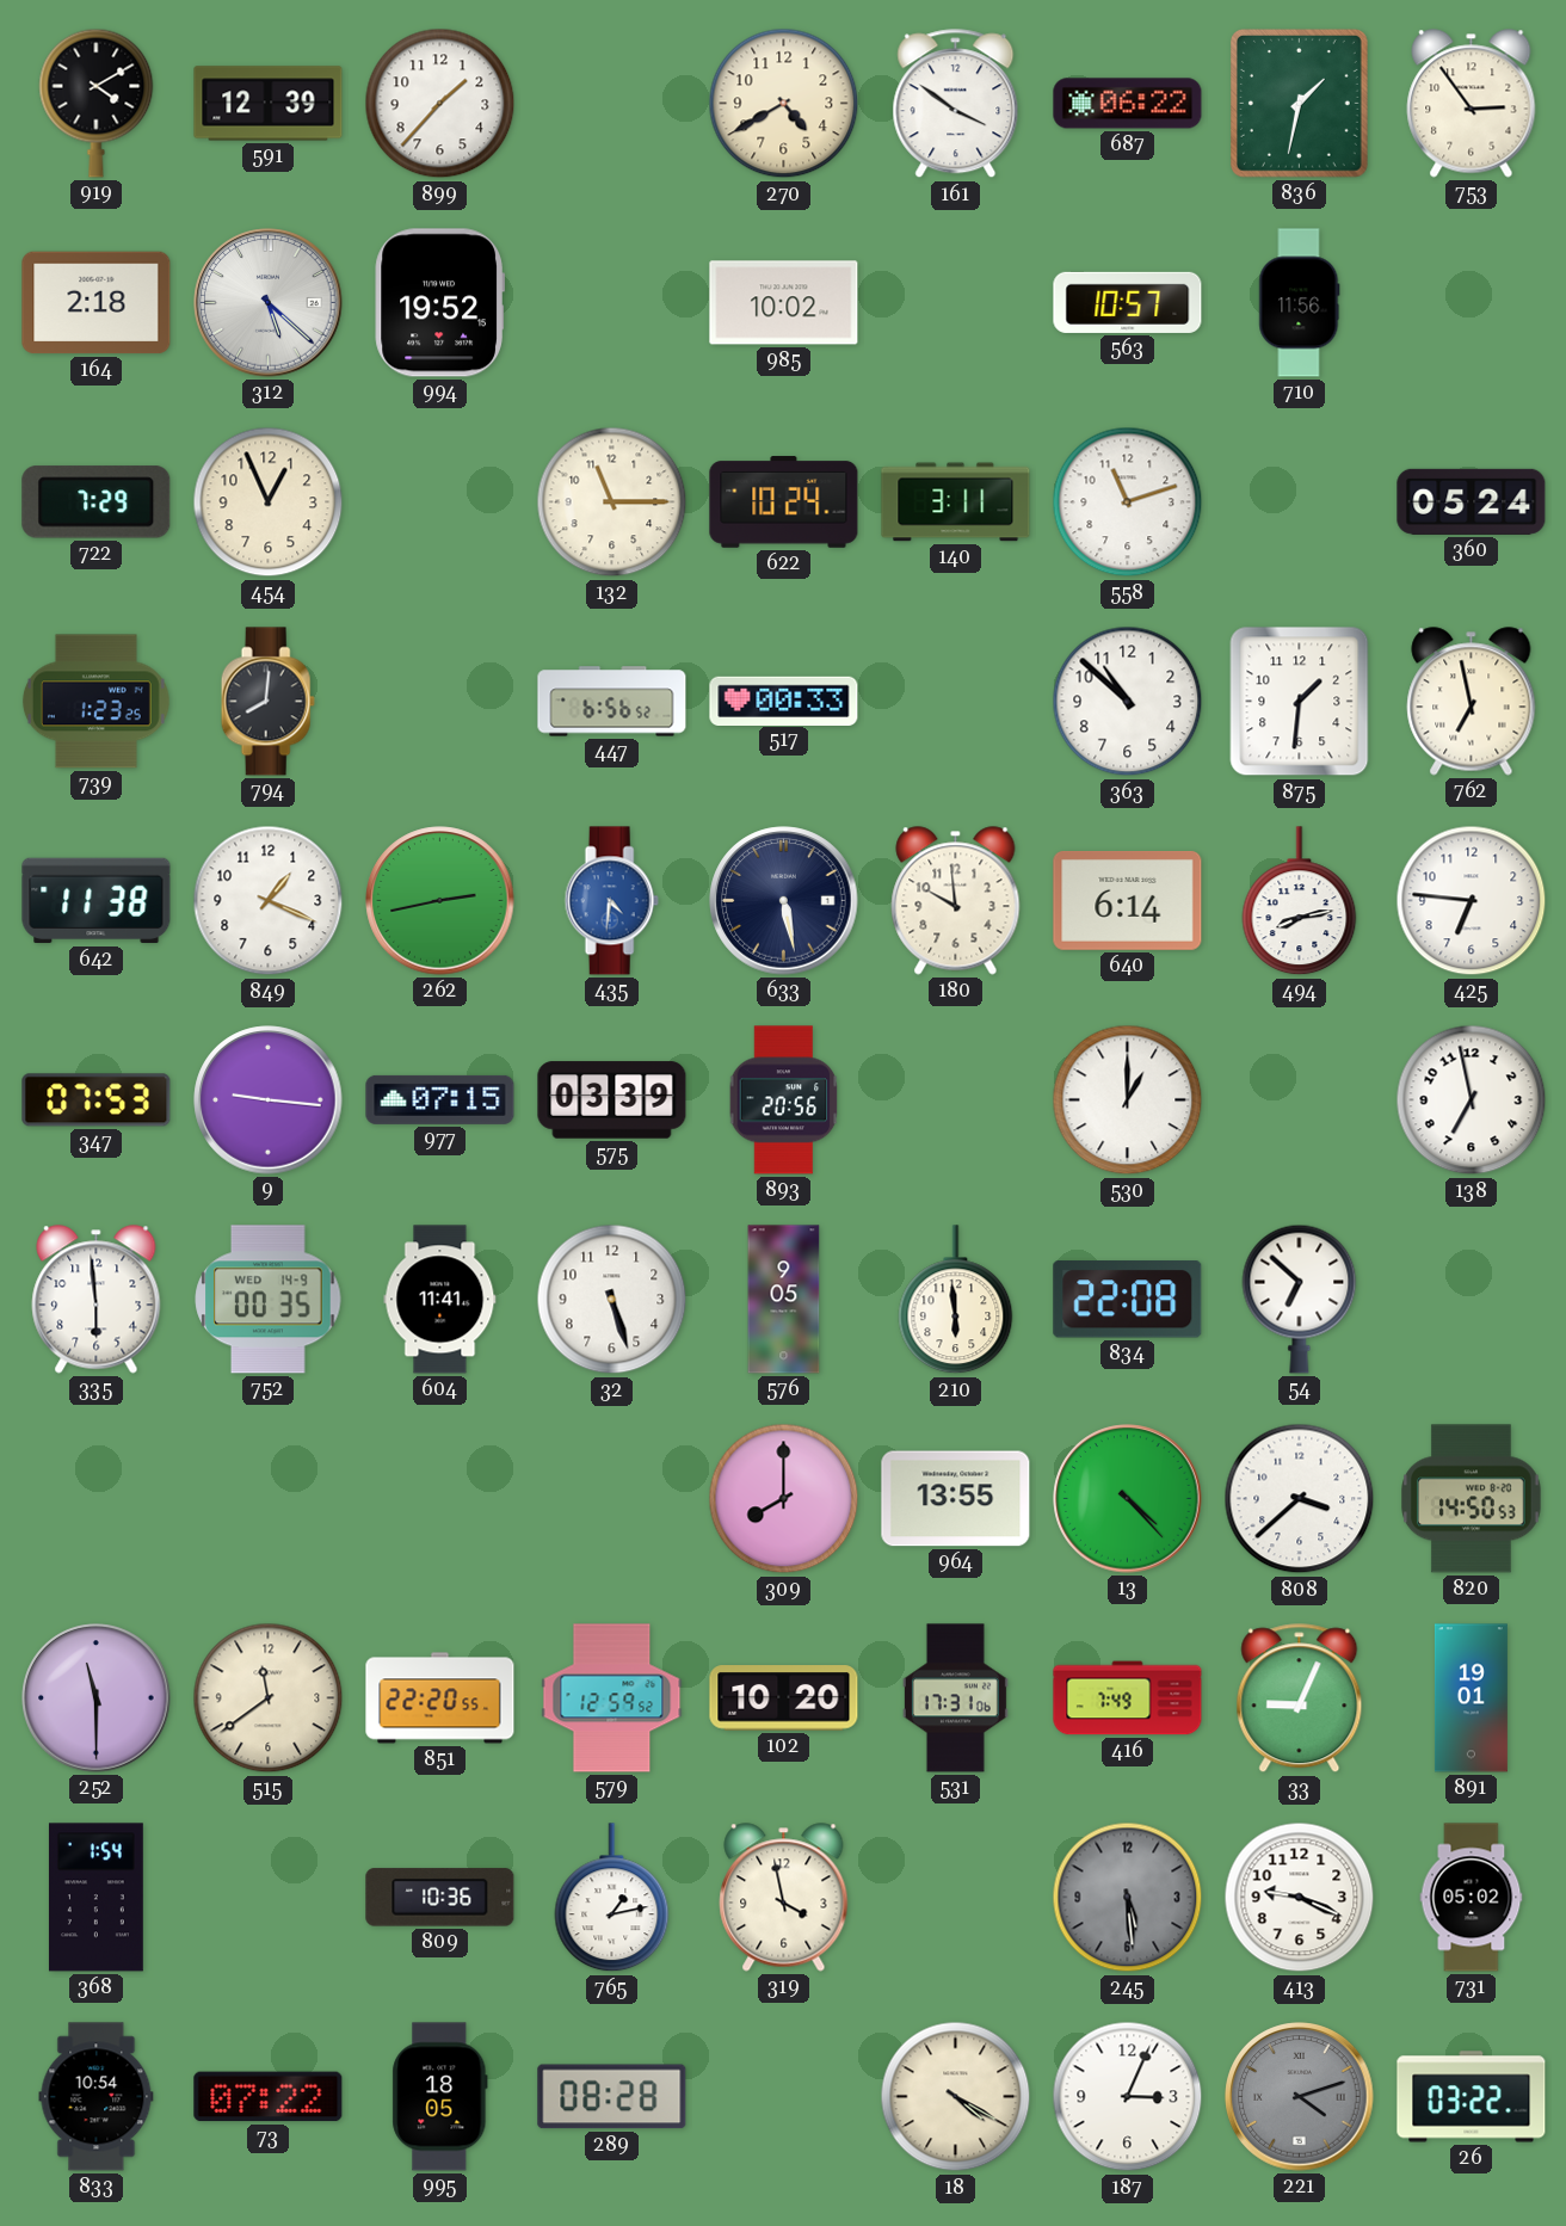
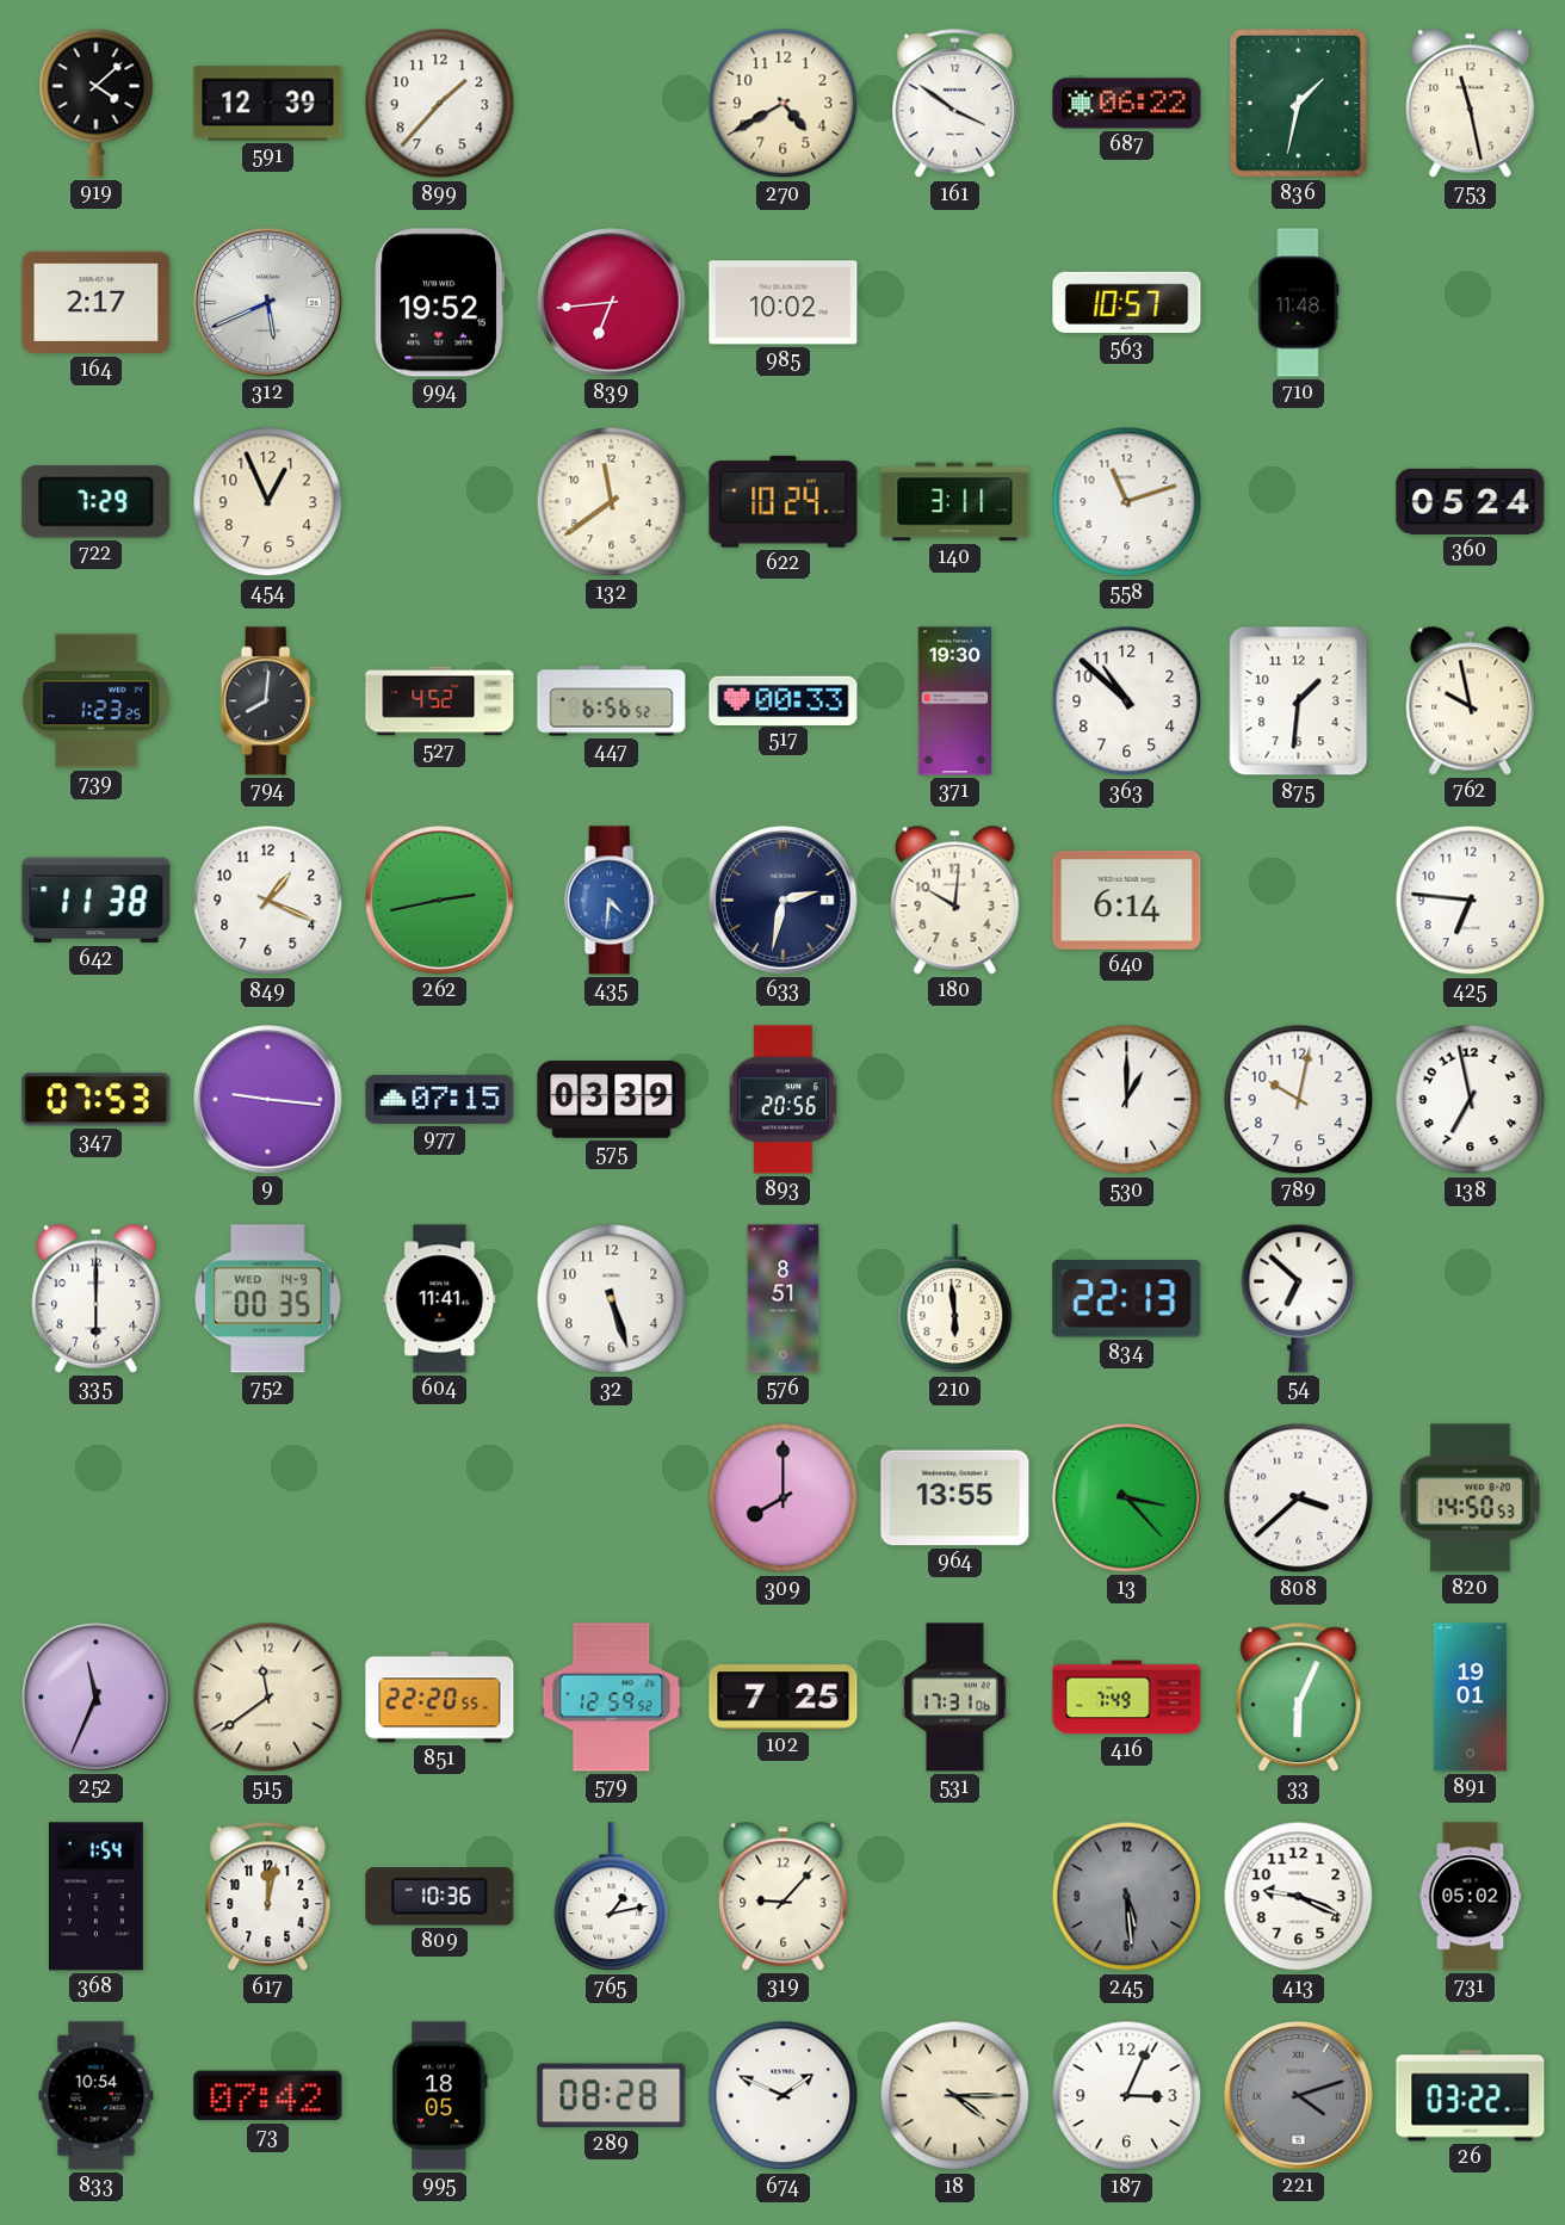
919: 4:10 -> 4:08 (97, 103)
753: 2:54 -> 11:28 (1471, 104)
164: 2:18 -> 2:17 (97, 303)
312: 5:22 -> 5:41 (268, 303)
839: none -> 6:44 (612, 303)
710: 11:56 -> 11:48 (1299, 303)
132: 11:15 -> 11:39 (612, 502)
527: none -> 4:52 (440, 702)
371: none -> 19:30 (955, 702)
762: 6:58 -> 9:58 (1471, 702)
633: 5:28 -> 2:32 (784, 901)
180: 9:59 -> 10:01 (955, 901)
494: 8:13 -> none (1300, 901)
789: none -> 10:02 (1299, 1100)
335: 5:59 -> 6:00 (97, 1299)
576: 9:05 -> 8:51 (784, 1299)
834: 22:08 -> 22:13 (1127, 1299)
13: 4:23 -> 3:23 (1127, 1498)
252: 11:30 -> 11:34 (97, 1698)
102: 10:20 -> 7:25 (784, 1698)
33: 9:04 -> 6:04 (1299, 1698)
617: none -> 12:02 (268, 1897)
319: 3:58 -> 9:07 (784, 1897)
73: 07:22 -> 07:42 (268, 2096)
674: none -> 1:49 (784, 2096)
18: 4:20 -> 4:15 (955, 2096)
